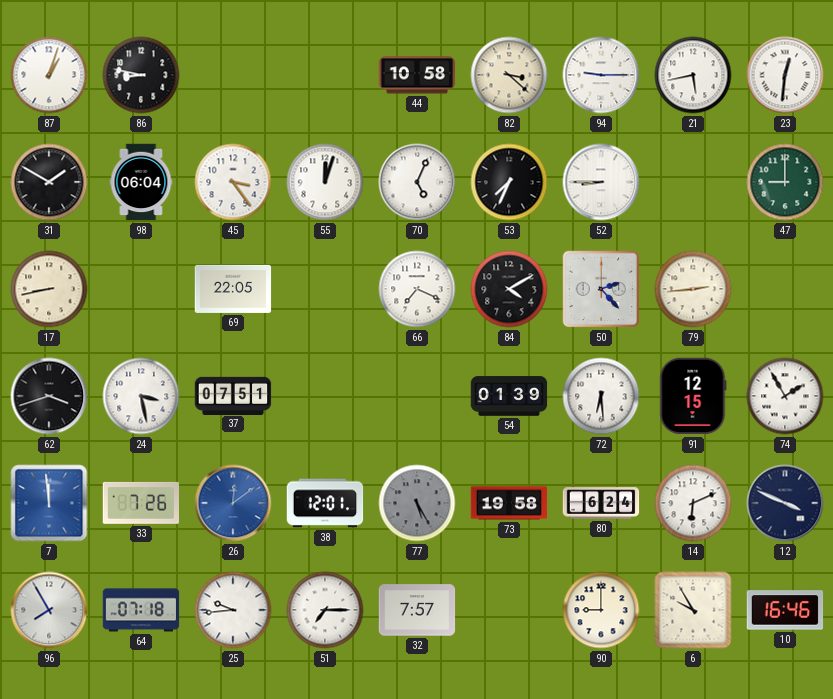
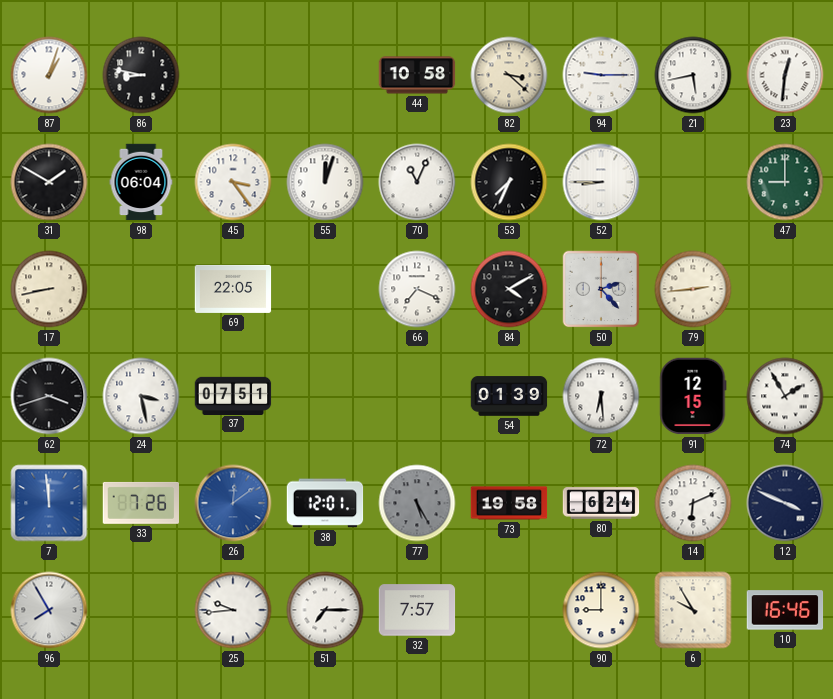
70: 5:04 -> 11:04 (417, 182)
64: 07:18 -> none (141, 610)
